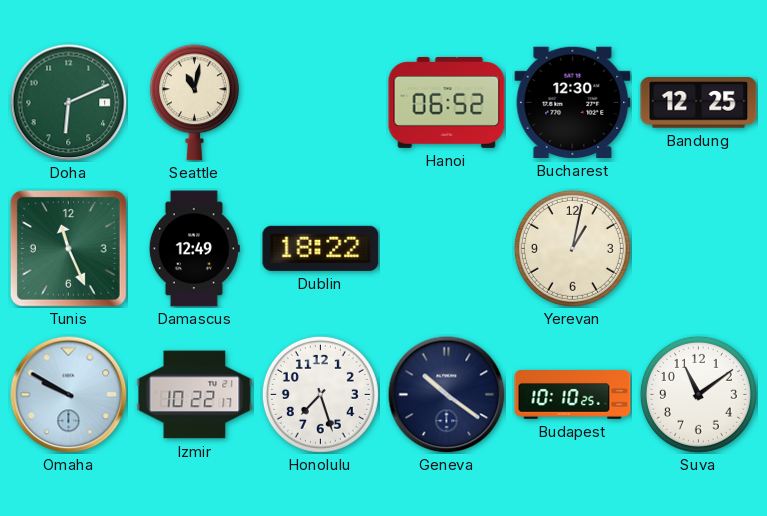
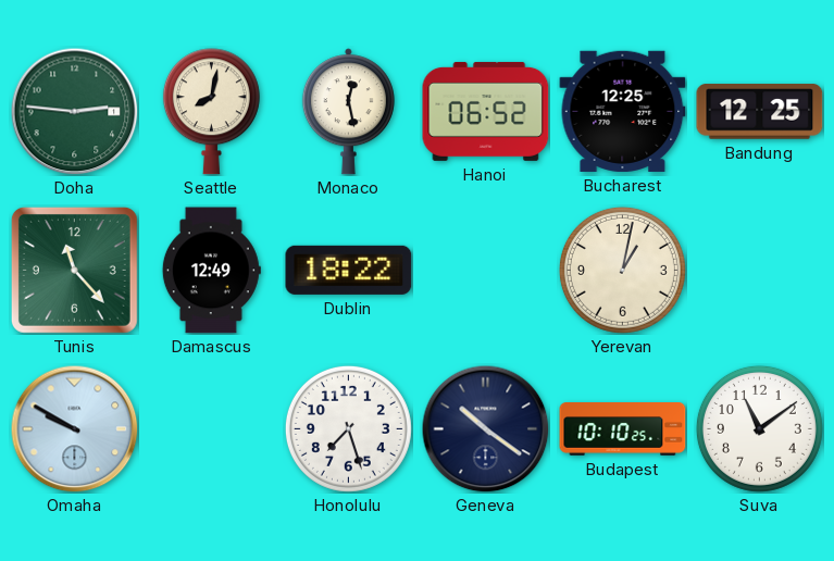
Doha: 6:11 -> 2:46 (74, 111)
Seattle: 11:02 -> 8:02 (211, 112)
Monaco: none -> 12:28 (348, 112)
Bucharest: 12:30 -> 12:25 (623, 111)
Tunis: 11:26 -> 11:23 (74, 270)
Izmir: 10:22 -> none (195, 395)
